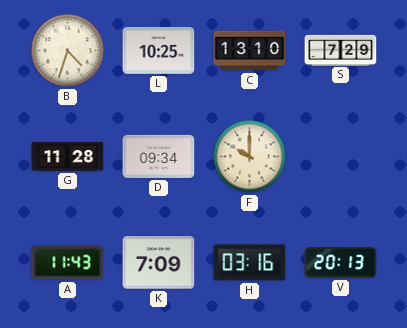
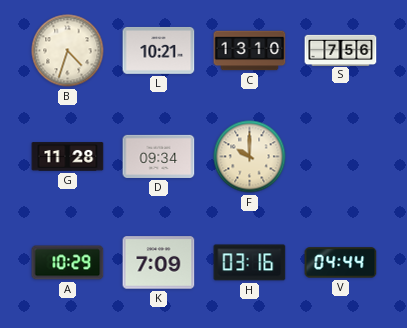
L: 10:25 -> 10:21 (159, 50)
S: 7:29 -> 7:56 (341, 50)
A: 11:43 -> 10:29 (68, 263)
V: 20:13 -> 04:44 (341, 263)
